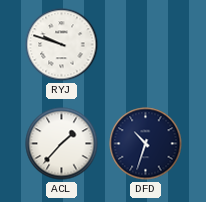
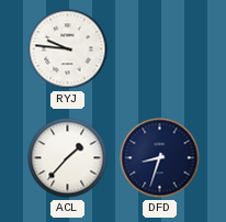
RYJ: 9:48 -> 9:46 (68, 49)
DFD: 10:33 -> 8:33 (160, 158)
